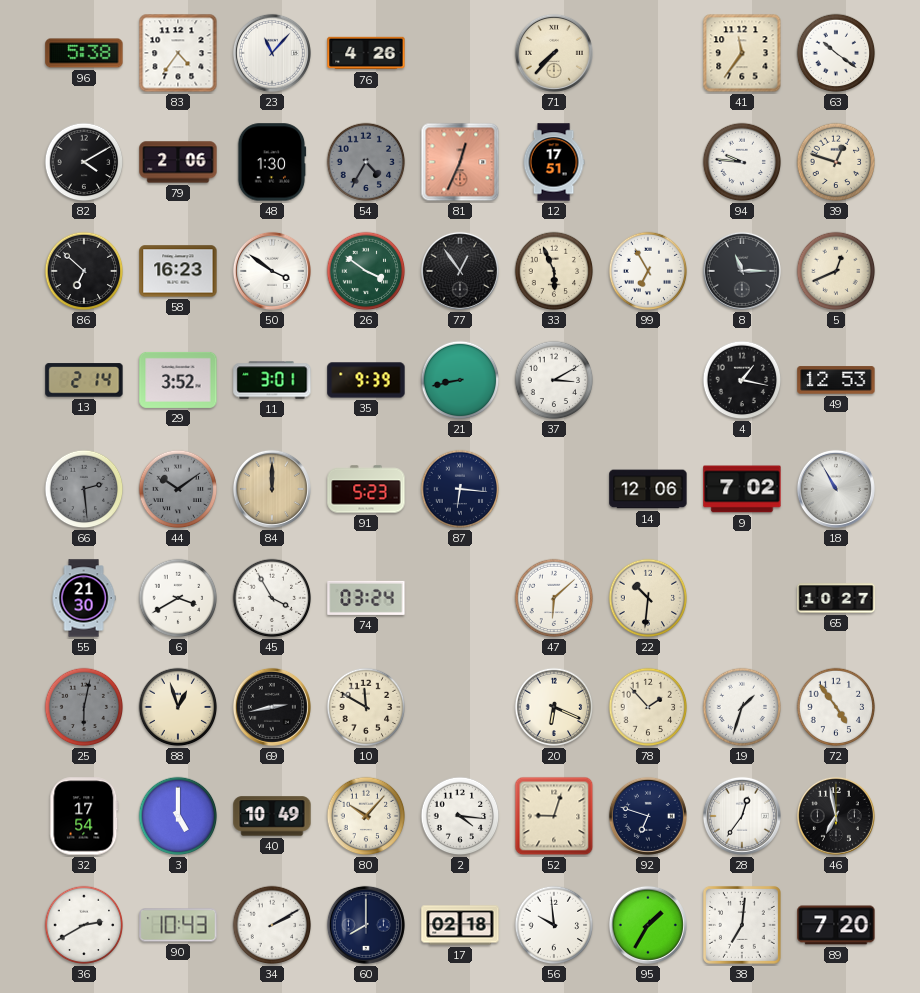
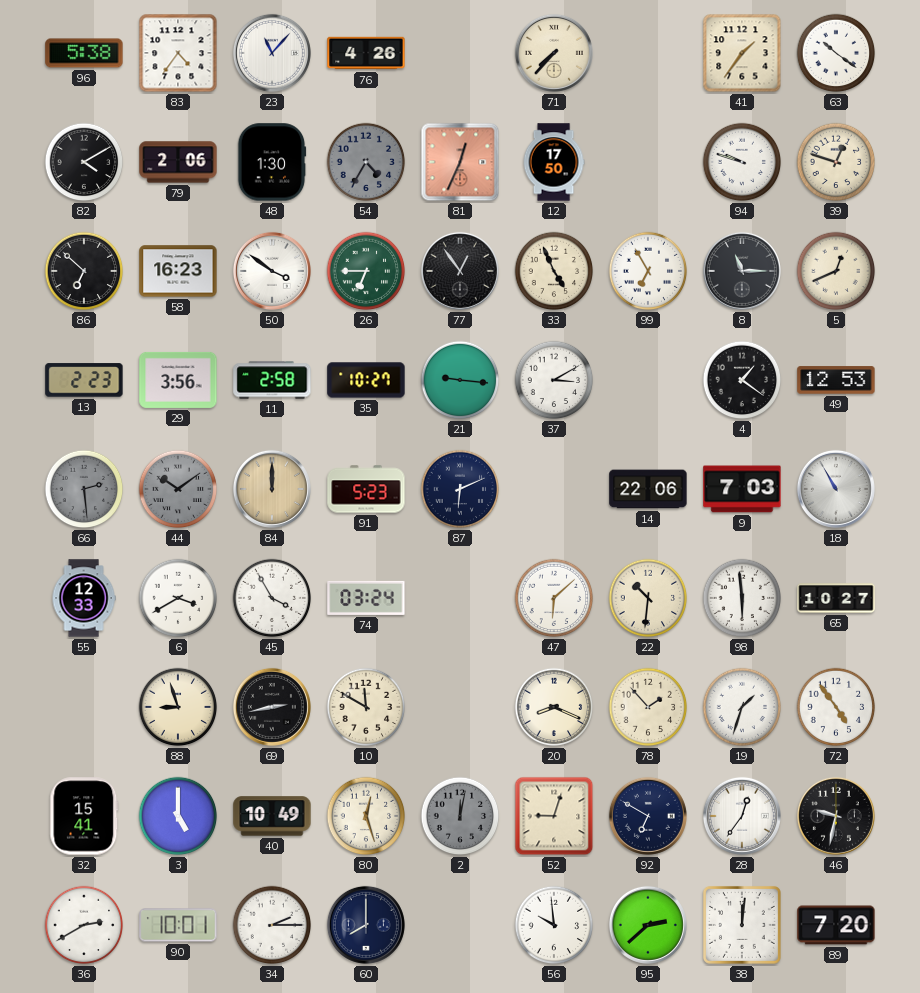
41: 11:36 -> 1:36 (742, 53)
12: 17:51 -> 17:50 (554, 162)
94: 9:46 -> 9:48 (742, 162)
26: 3:51 -> 6:45 (366, 271)
33: 5:56 -> 4:56 (554, 271)
13: 2:14 -> 2:23 (84, 380)
29: 3:52 -> 3:56 (178, 380)
11: 3:01 -> 2:58 (272, 380)
35: 9:39 -> 10:27 (366, 380)
21: 8:43 -> 9:16 (460, 380)
4: 1:17 -> 1:21 (742, 380)
87: 6:16 -> 6:11 (460, 489)
14: 12:06 -> 22:06 (648, 489)
9: 7:02 -> 7:03 (742, 489)
55: 21:30 -> 12:33 (84, 598)
98: none -> 5:59 (742, 598)
25: 6:02 -> none (84, 707)
88: 12:57 -> 8:57 (178, 707)
20: 6:19 -> 8:19 (554, 707)
32: 17:54 -> 15:41 (84, 816)
80: 10:07 -> 12:27 (366, 816)
2: 4:16 -> 12:02 (460, 816)
2 dial: white -> grey (460, 816)
92: 6:48 -> 6:50 (648, 816)
46: 6:58 -> 9:32 (836, 816)
90: 10:43 -> 10:01 (178, 925)
34: 2:10 -> 2:15 (272, 925)
17: 02:18 -> none (460, 925)
95: 1:35 -> 2:38 (648, 925)
38: 7:01 -> 12:01 (742, 925)
